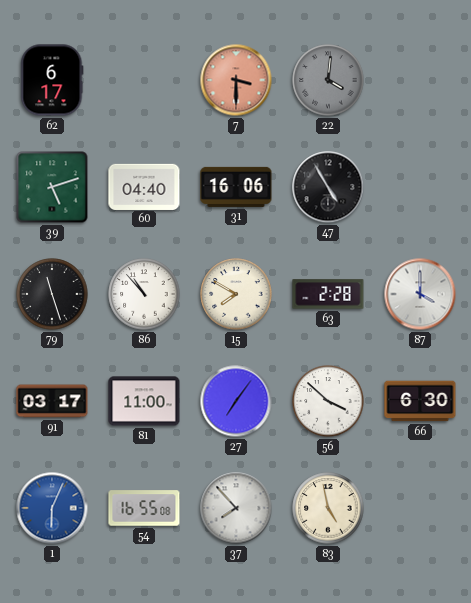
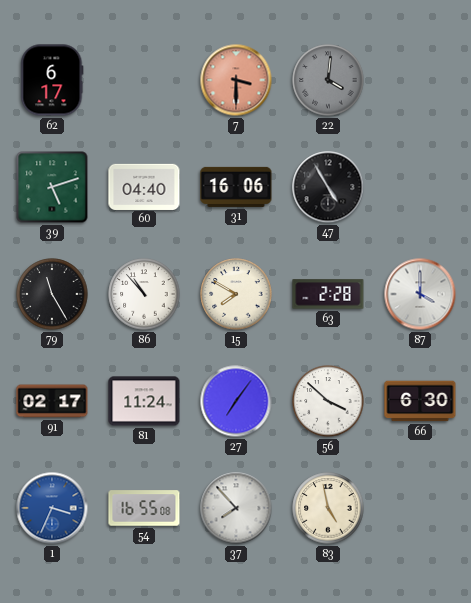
79: 11:27 -> 11:25 (52, 294)
91: 03:17 -> 02:17 (52, 401)
81: 11:00 -> 11:24 (144, 401)
1: 6:04 -> 3:34 (52, 508)
